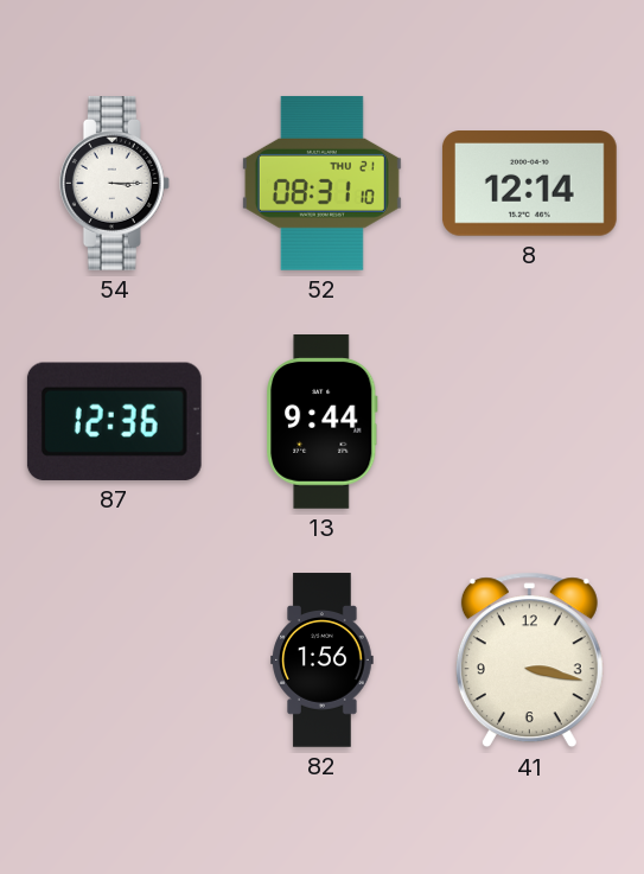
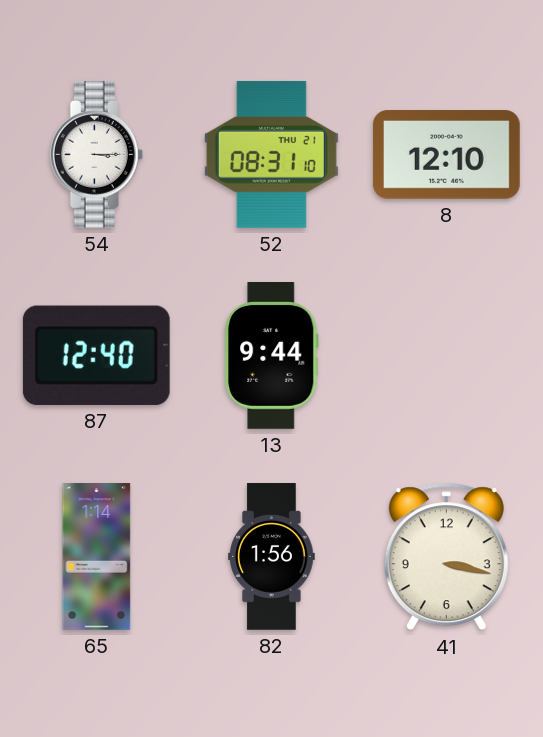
8: 12:14 -> 12:10 (446, 155)
87: 12:36 -> 12:40 (96, 355)
65: none -> 1:14 (97, 557)
